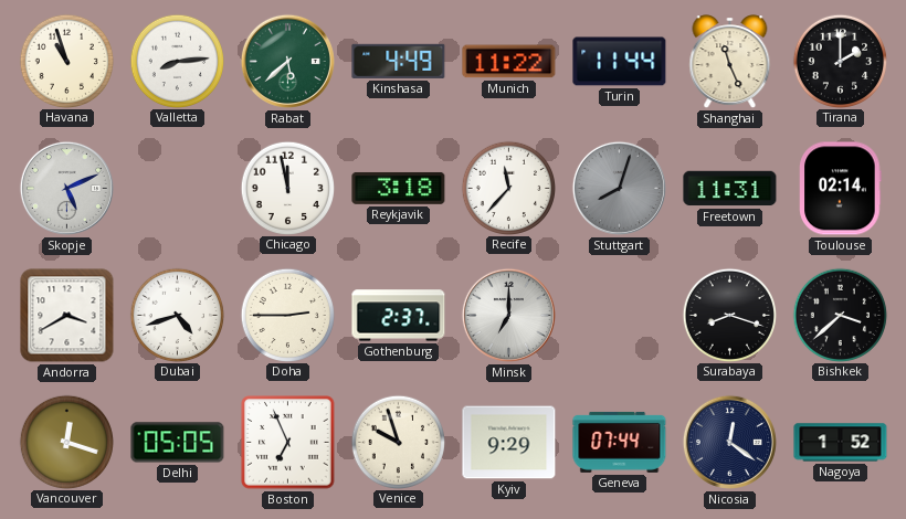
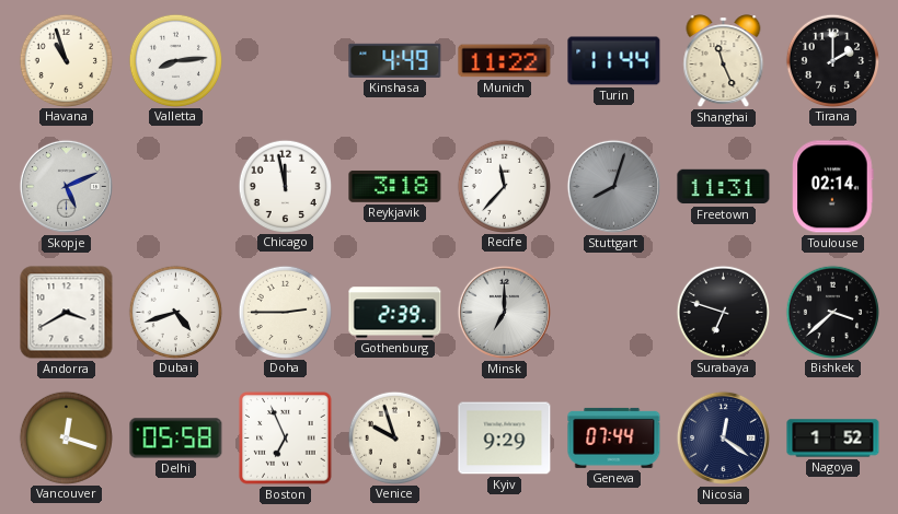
Rabat: 5:38 -> none (287, 61)
Gothenburg: 2:37 -> 2:39 (395, 313)
Surabaya: 8:18 -> 6:48 (723, 312)
Delhi: 05:05 -> 05:58 (176, 439)
